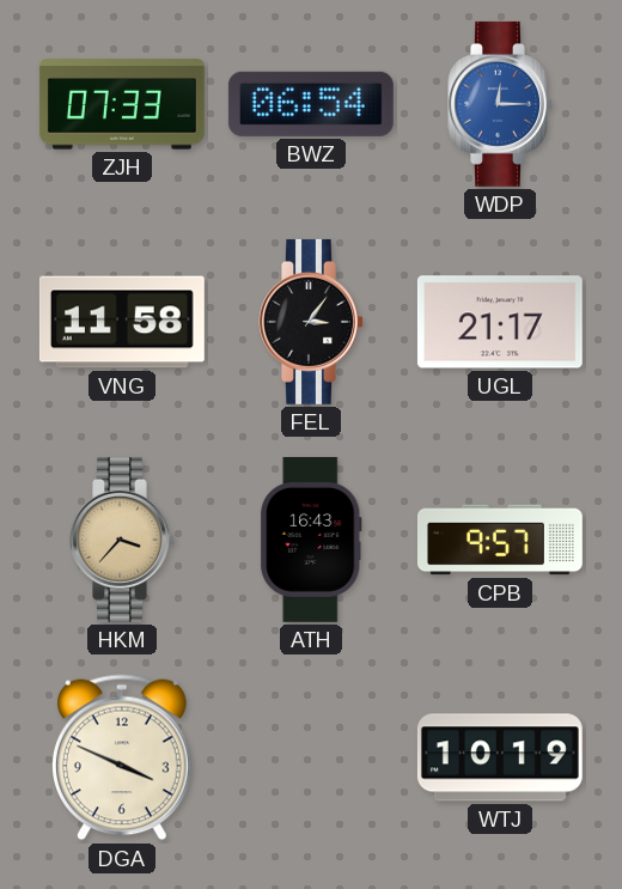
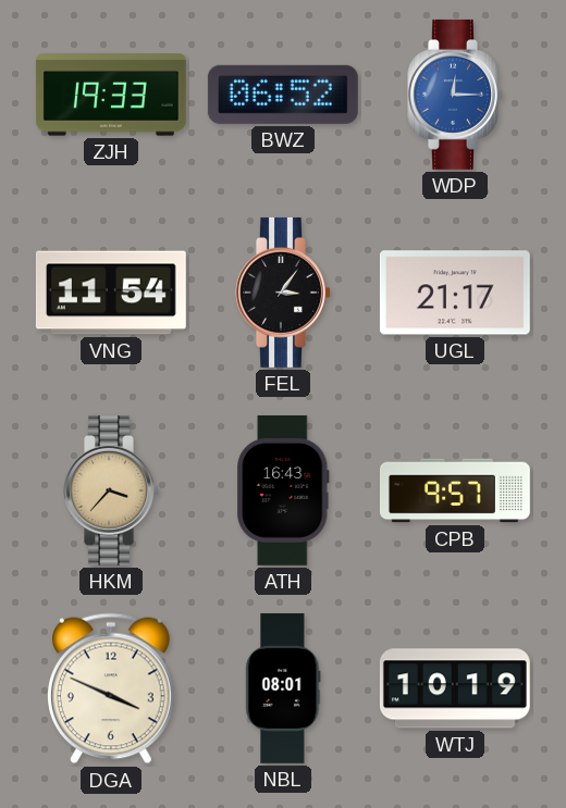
ZJH: 07:33 -> 19:33 (111, 95)
BWZ: 06:54 -> 06:52 (283, 95)
VNG: 11:58 -> 11:54 (111, 293)
NBL: none -> 08:01 (283, 688)
